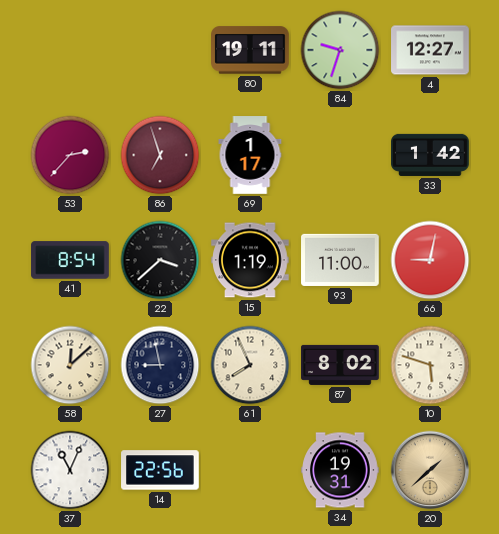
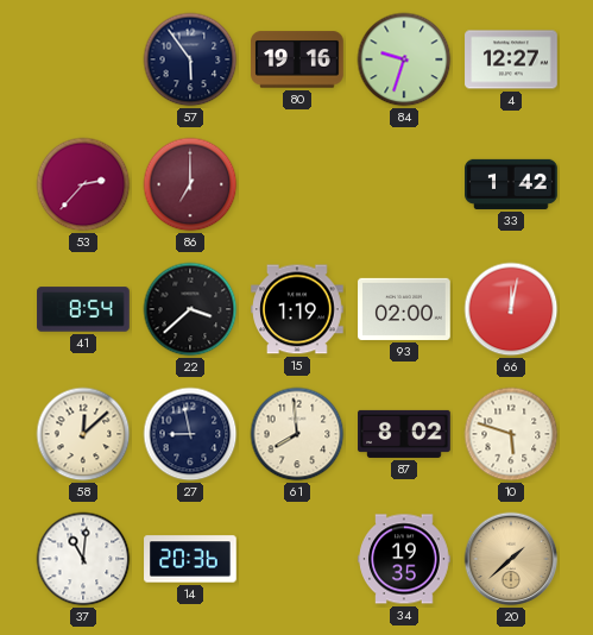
57: none -> 5:54 (190, 59)
80: 19:11 -> 19:16 (297, 59)
86: 6:57 -> 7:00 (190, 184)
69: 1:17 -> none (250, 155)
93: 11:00 -> 02:00 (404, 309)
66: 9:02 -> 12:02 (511, 309)
61: 7:56 -> 7:59 (297, 434)
37: 11:04 -> 11:01 (83, 559)
14: 22:56 -> 20:36 (190, 559)
34: 19:31 -> 19:35 (404, 559)
